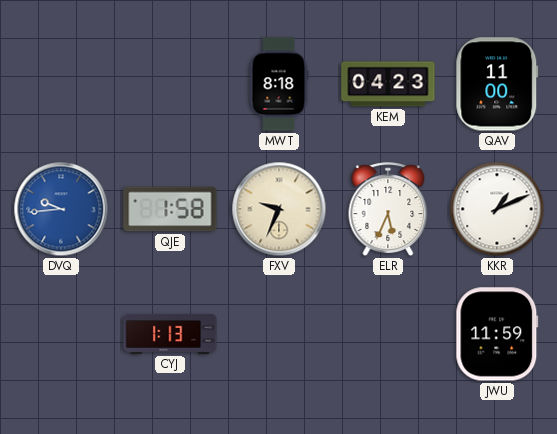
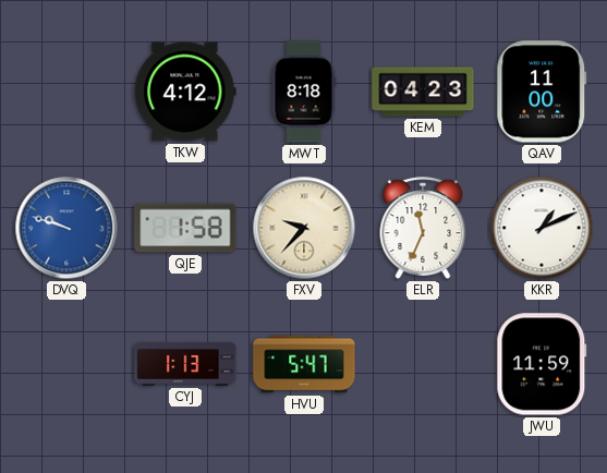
TKW: none -> 4:12 (185, 92)
DVQ: 9:44 -> 9:48 (66, 228)
FXV: 9:34 -> 9:37 (304, 228)
ELR: 5:34 -> 11:34 (423, 228)
HVU: none -> 5:47 (304, 364)
